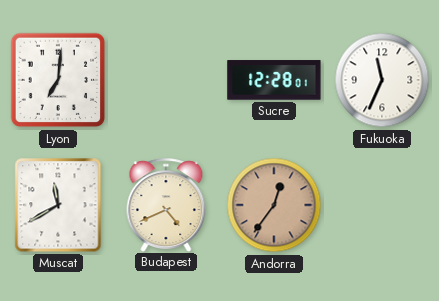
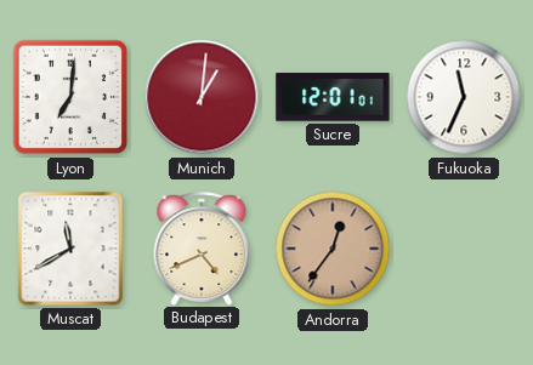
Munich: none -> 1:01 (202, 97)
Sucre: 12:28 -> 12:01 (333, 97)
